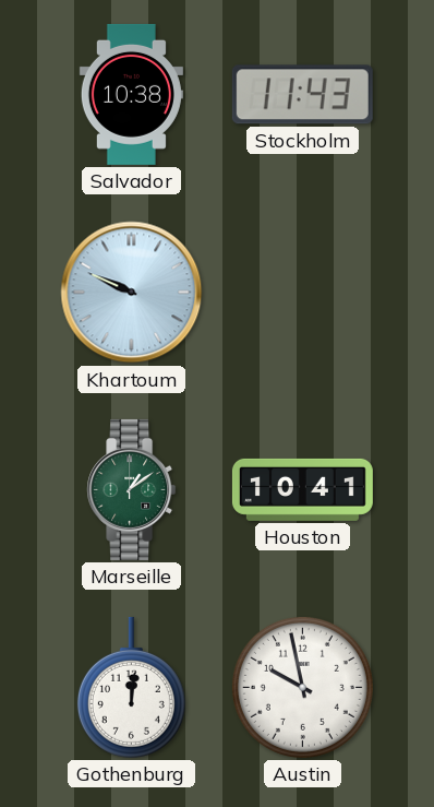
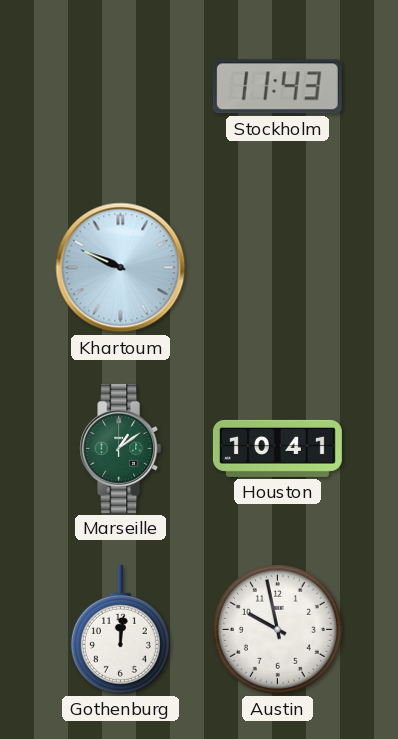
Salvador: 10:38 -> none (131, 94)
